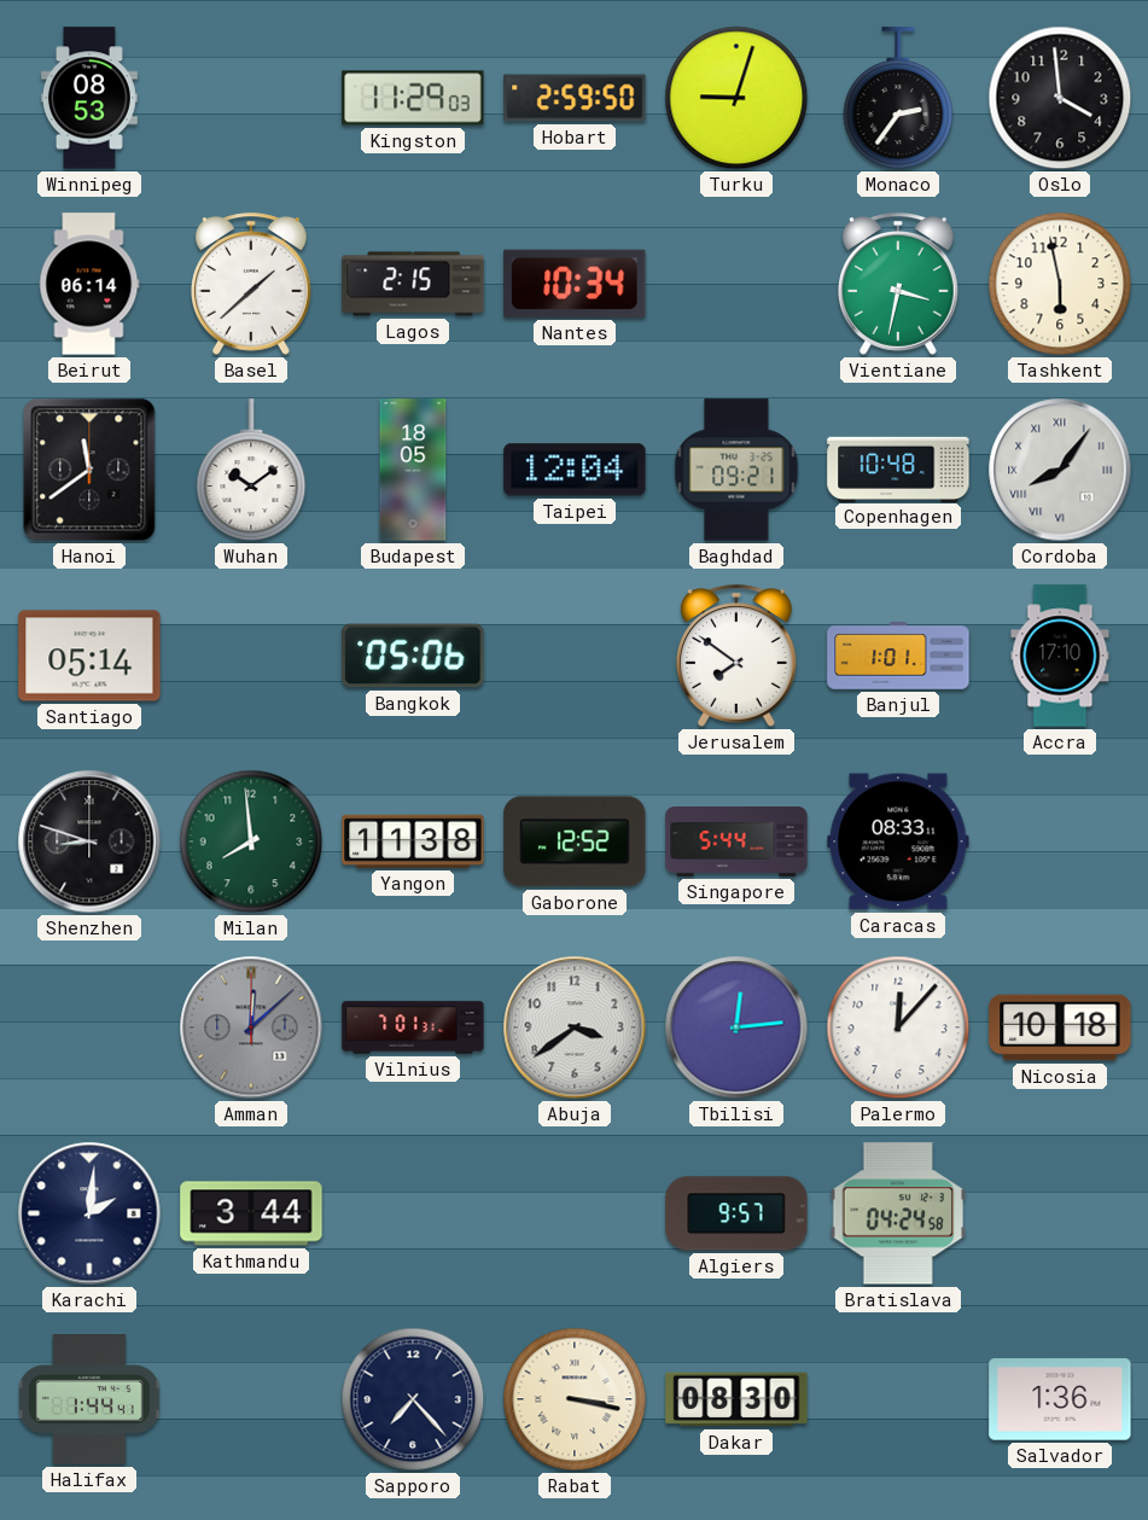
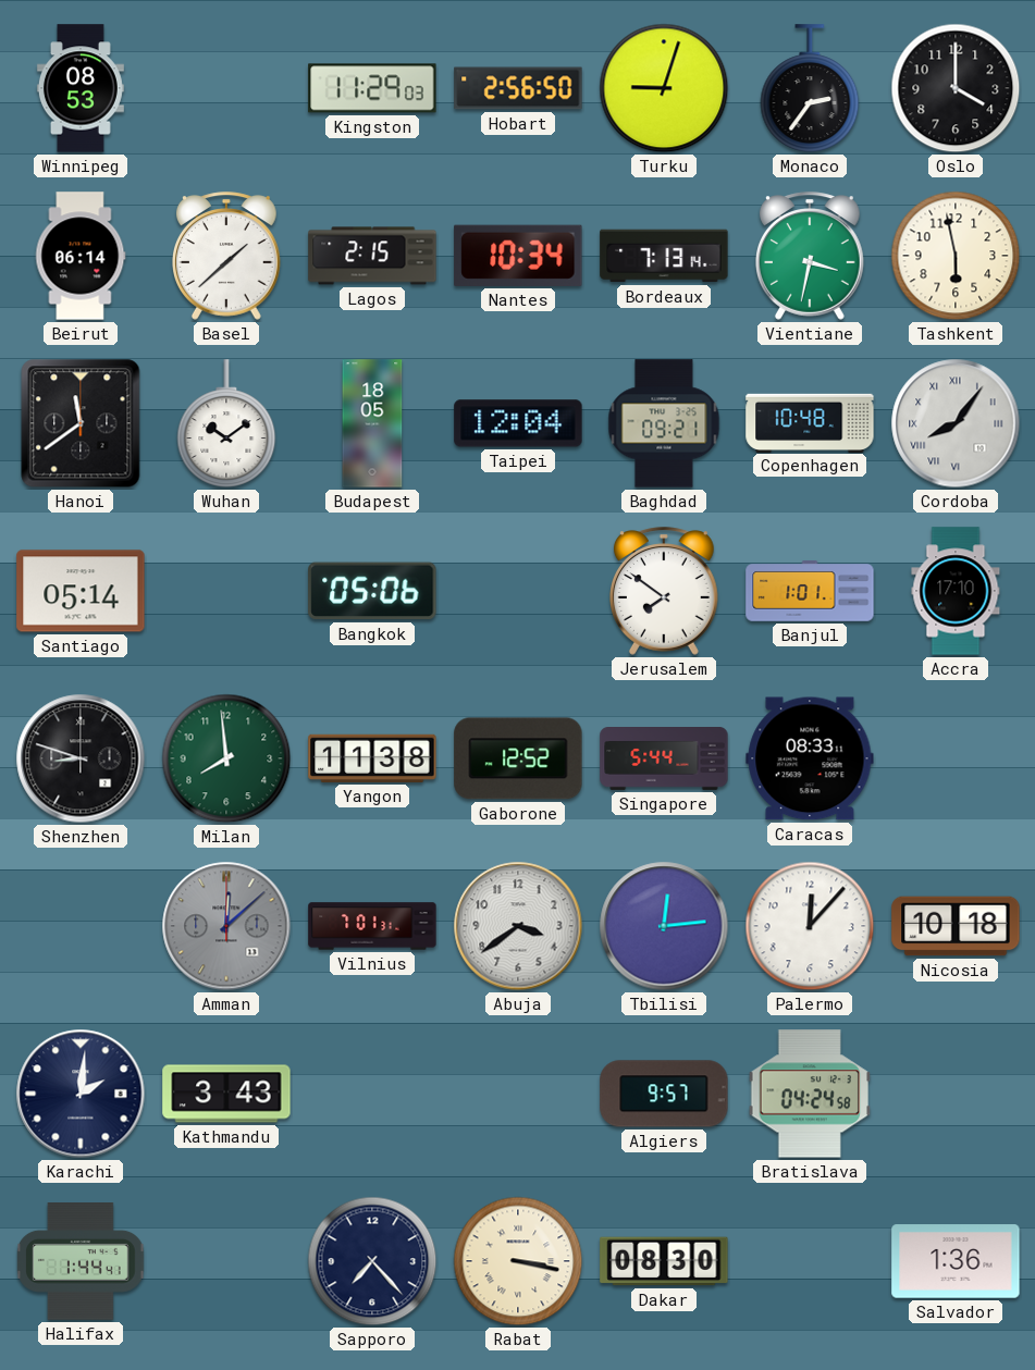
Hobart: 2:59 -> 2:56 (518, 88)
Oslo: 3:59 -> 4:00 (956, 88)
Bordeaux: none -> 7:13 (664, 256)
Kathmandu: 3:44 -> 3:43 (226, 1094)
